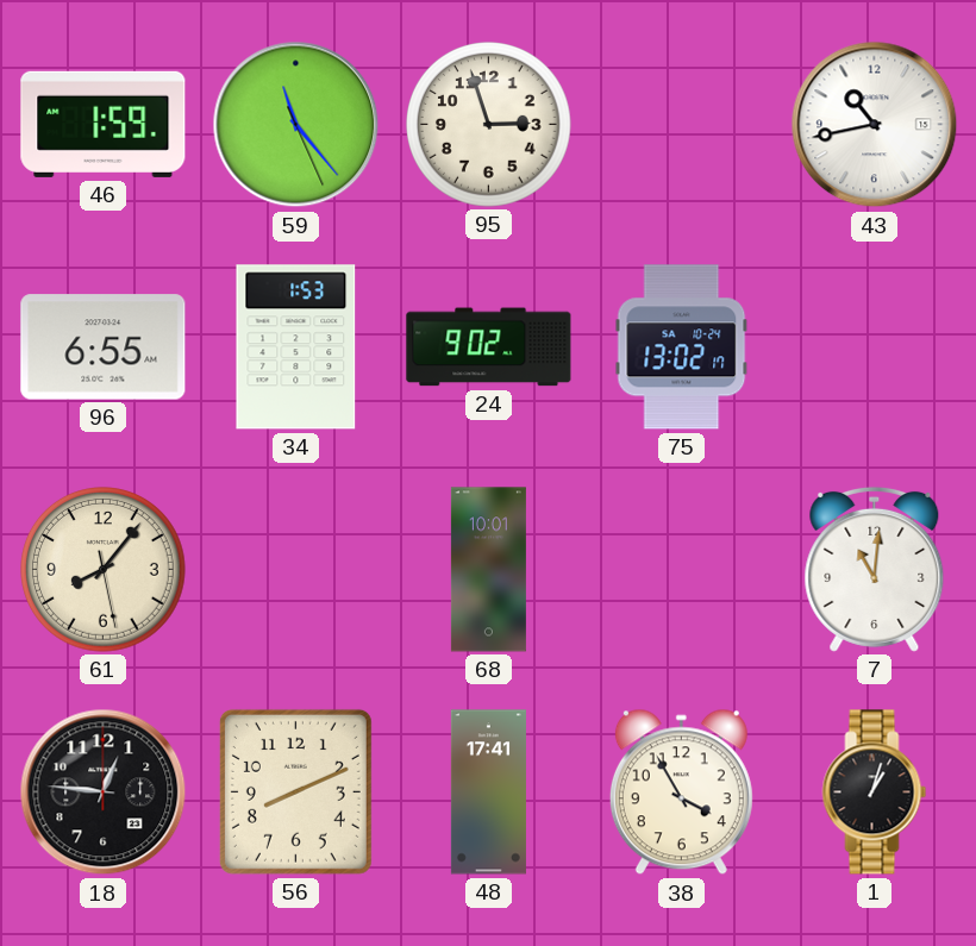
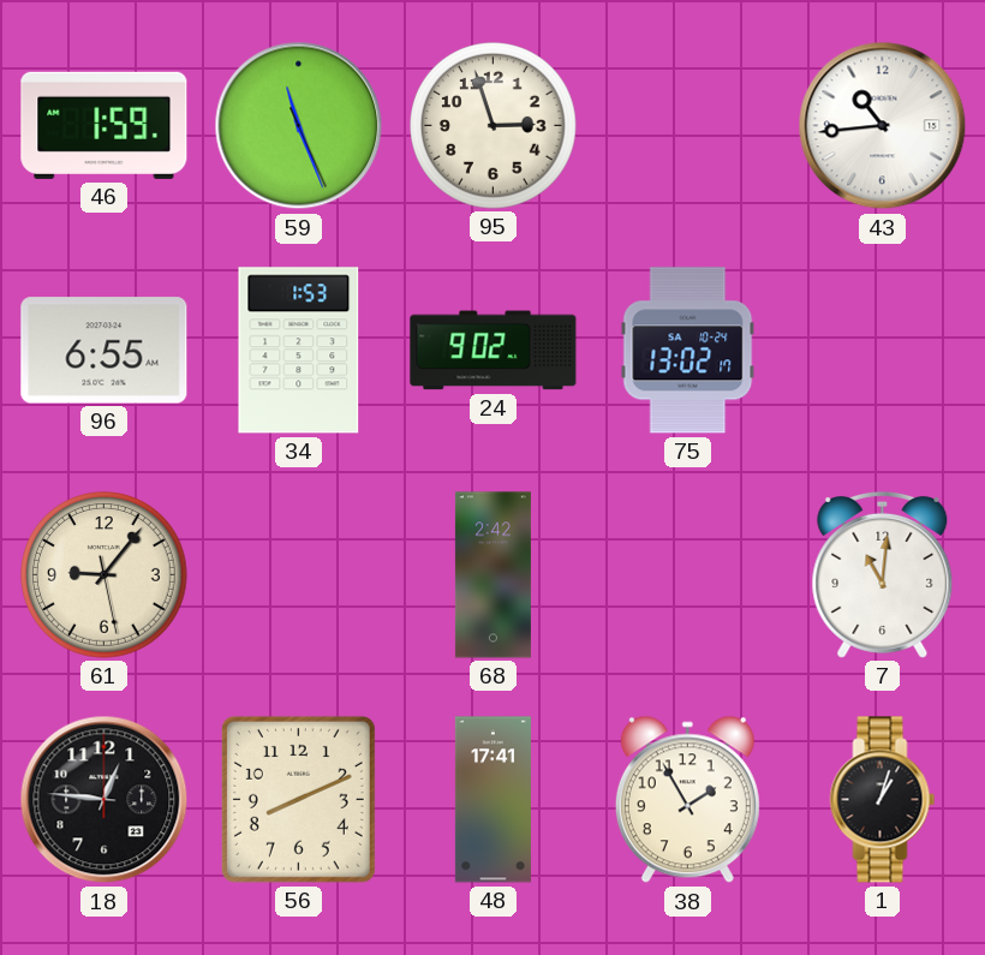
59: 11:23 -> 11:26 (299, 126)
43: 10:43 -> 10:44 (883, 126)
61: 8:06 -> 9:06 (105, 575)
68: 10:01 -> 2:42 (492, 575)
38: 3:55 -> 1:55 (687, 800)
